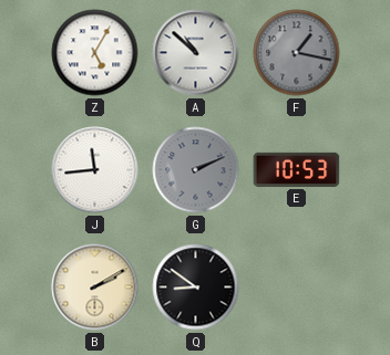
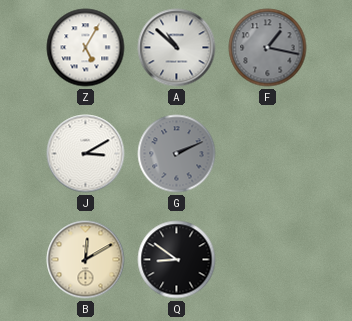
J: 11:44 -> 3:10 (86, 154)
E: 10:53 -> none (297, 169)
B: 2:10 -> 12:10 (86, 260)
